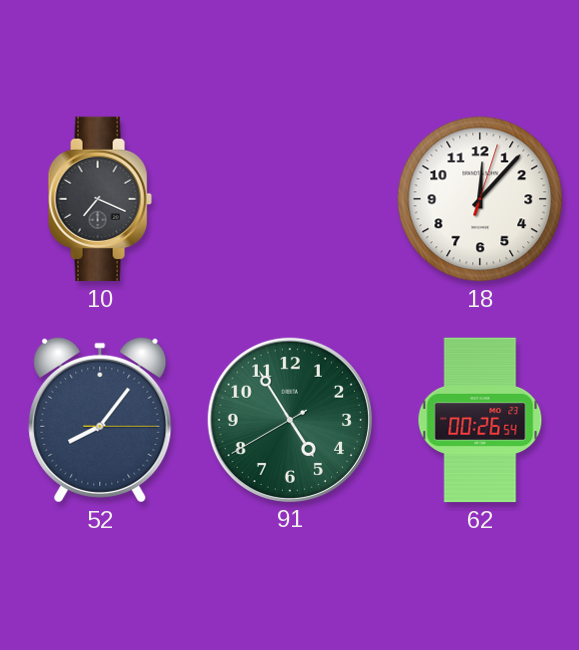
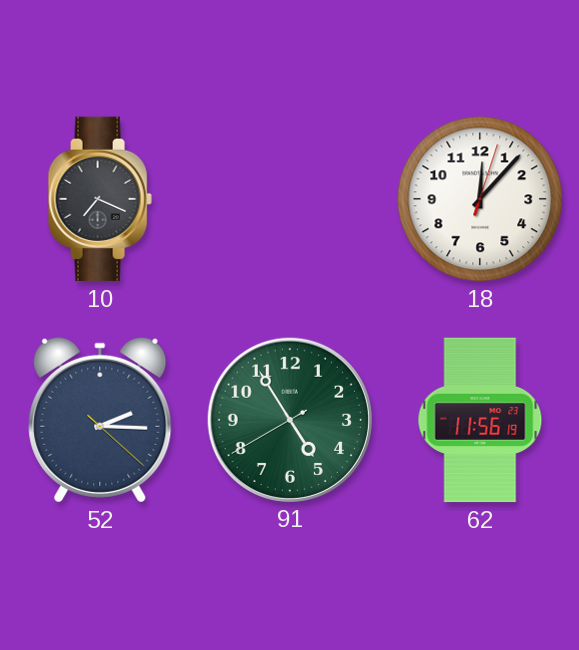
52: 8:06 -> 2:15 (100, 420)
62: 00:26 -> 11:56 (480, 420)
